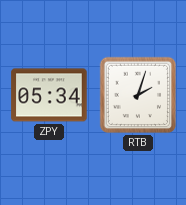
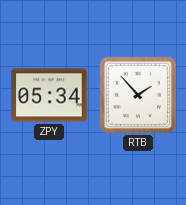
RTB: 2:03 -> 1:53 (138, 95)
